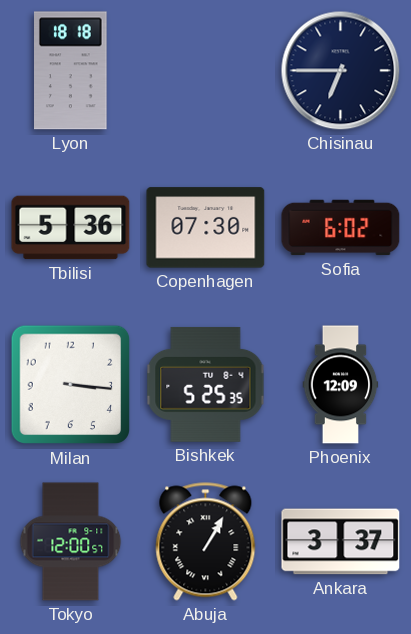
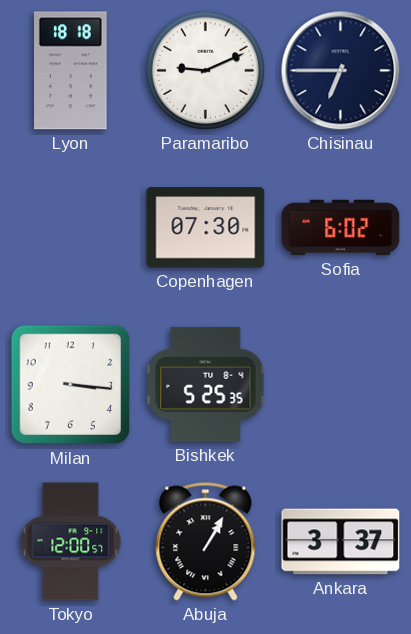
Paramaribo: none -> 9:11 (205, 70)
Tbilisi: 5:36 -> none (71, 228)
Phoenix: 12:09 -> none (341, 385)
